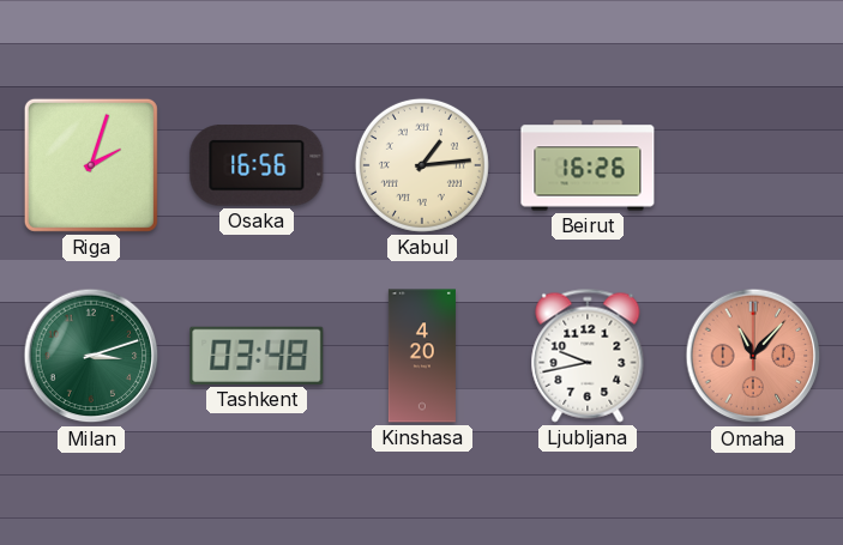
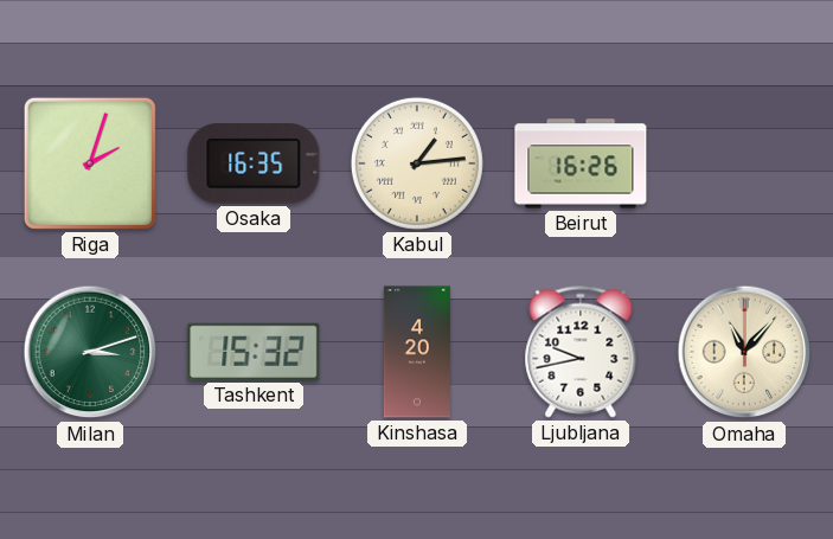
Osaka: 16:56 -> 16:35 (254, 163)
Tashkent: 03:48 -> 15:32 (254, 352)
Omaha dial: salmon -> cream (744, 352)
